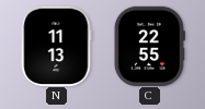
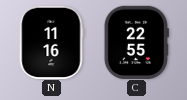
N: 11:13 -> 11:16 (51, 42)
